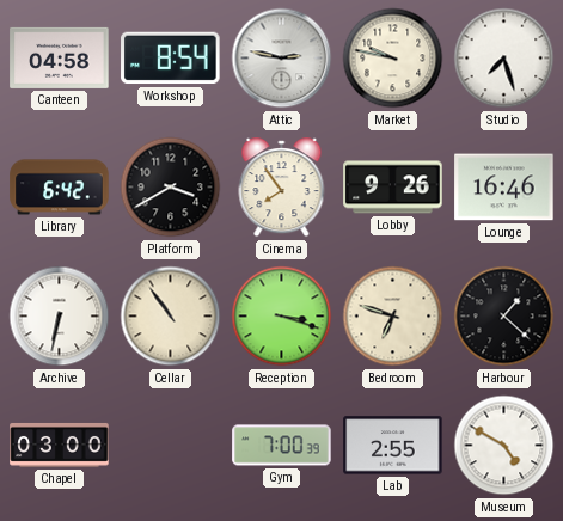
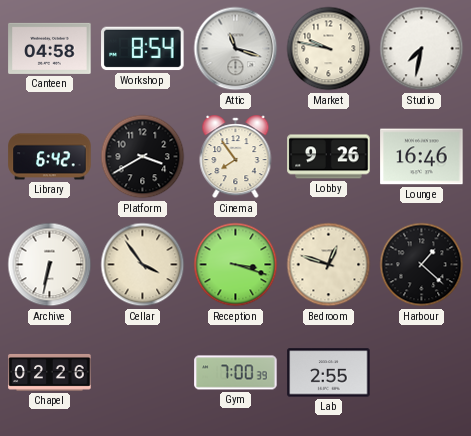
Attic: 2:47 -> 11:18 (236, 49)
Studio: 7:27 -> 7:32 (422, 49)
Cellar: 10:54 -> 3:54 (143, 265)
Bedroom: 6:48 -> 12:48 (329, 265)
Chapel: 03:00 -> 02:26 (50, 372)
Museum: 4:50 -> none (504, 446)
